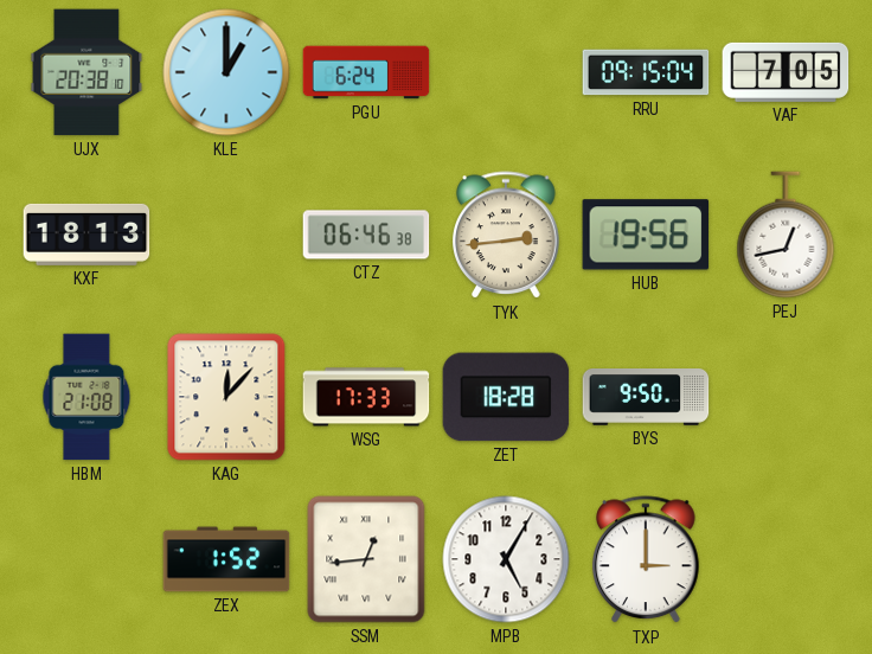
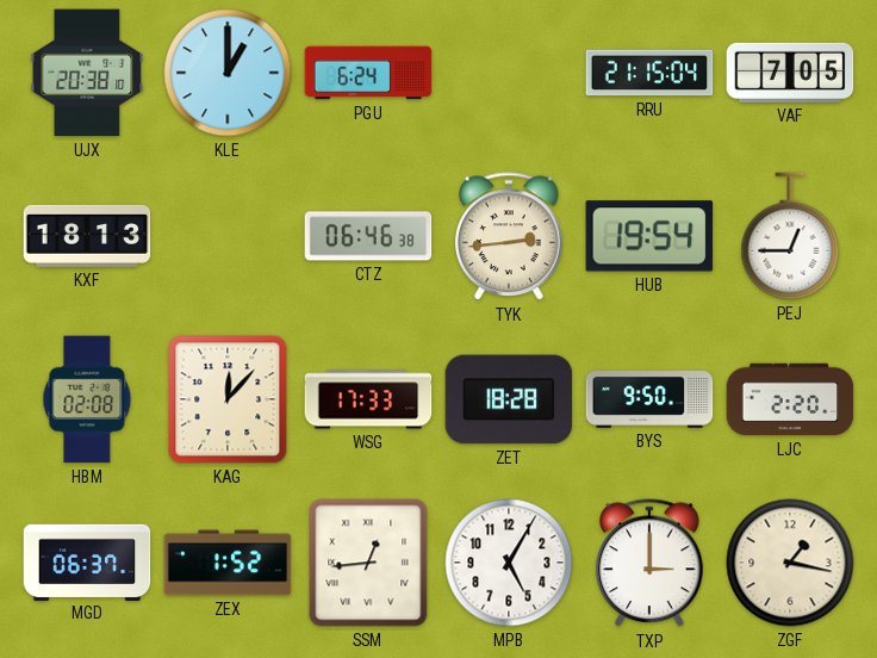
RRU: 09:15 -> 21:15 (649, 73)
HUB: 19:56 -> 19:54 (649, 236)
PEJ: 12:43 -> 12:45 (790, 236)
HBM: 21:08 -> 02:08 (87, 399)
LJC: none -> 2:20 (790, 399)
MGD: none -> 06:37 (87, 561)
ZGF: none -> 1:17 (790, 563)
